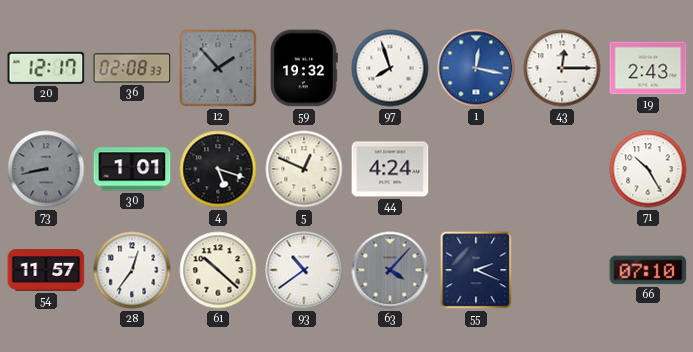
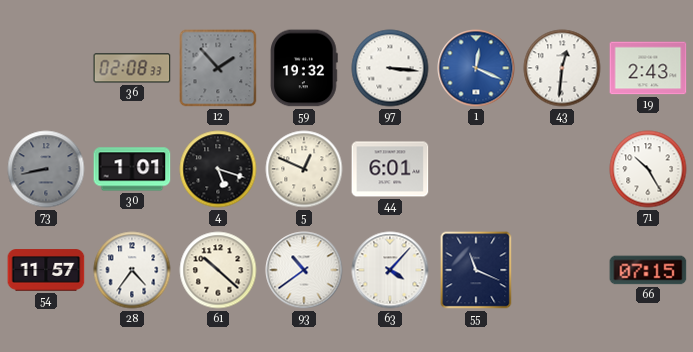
20: 12:17 -> none (46, 68)
97: 7:57 -> 3:16 (390, 68)
1: 12:17 -> 12:19 (476, 68)
43: 12:15 -> 12:31 (562, 68)
44: 4:24 -> 6:01 (390, 169)
28: 12:36 -> 4:36 (132, 270)
63 dial: grey -> white (390, 270)
55: 2:19 -> 11:19 (476, 270)
66: 07:10 -> 07:15 (648, 270)
